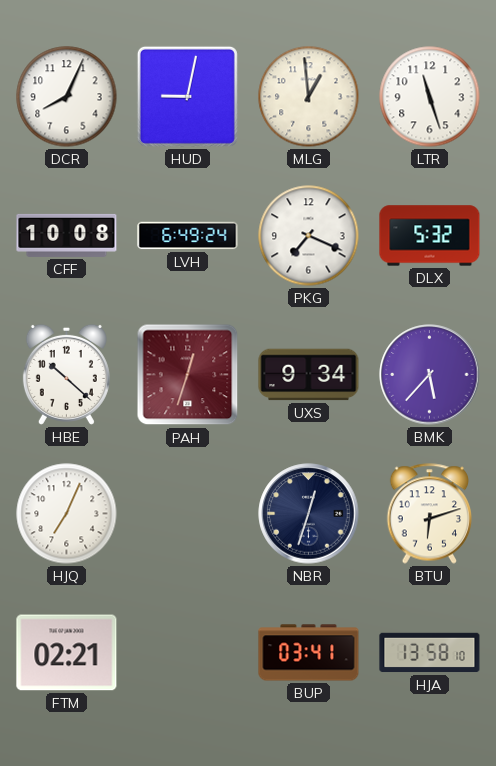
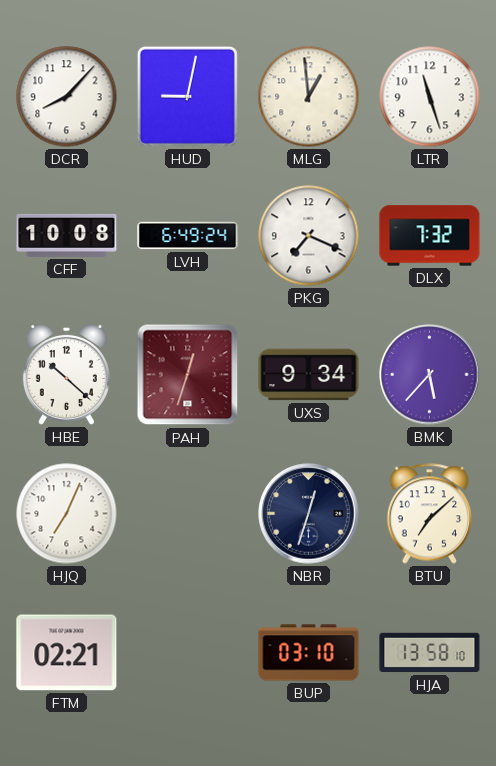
DCR: 8:04 -> 8:07 (67, 97)
DLX: 5:32 -> 7:32 (430, 236)
BTU: 6:12 -> 7:08 (430, 514)
BUP: 03:41 -> 03:10 (309, 653)
